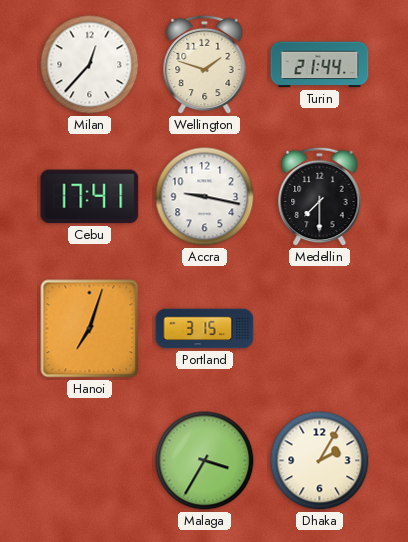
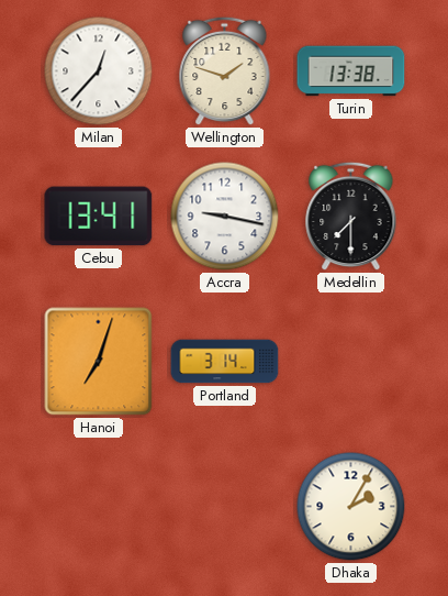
Turin: 21:44 -> 13:38 (351, 71)
Cebu: 17:41 -> 13:41 (99, 217)
Portland: 3:15 -> 3:14 (225, 362)
Malaga: 3:35 -> none (205, 461)
